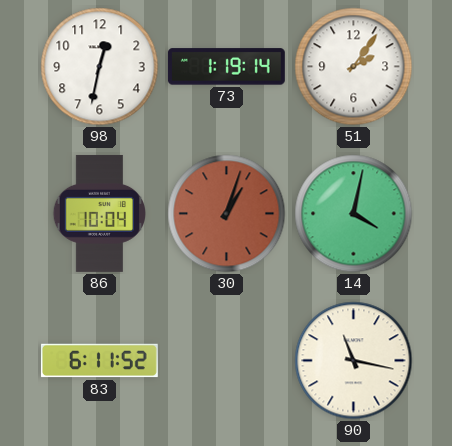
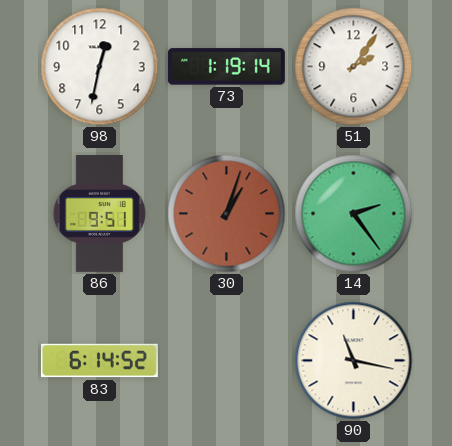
86: 10:04 -> 9:51 (99, 213)
14: 4:02 -> 2:24 (354, 214)
83: 6:11 -> 6:14 (99, 361)
